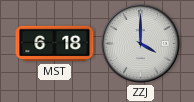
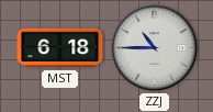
ZZJ: 4:00 -> 10:45 (155, 48)
